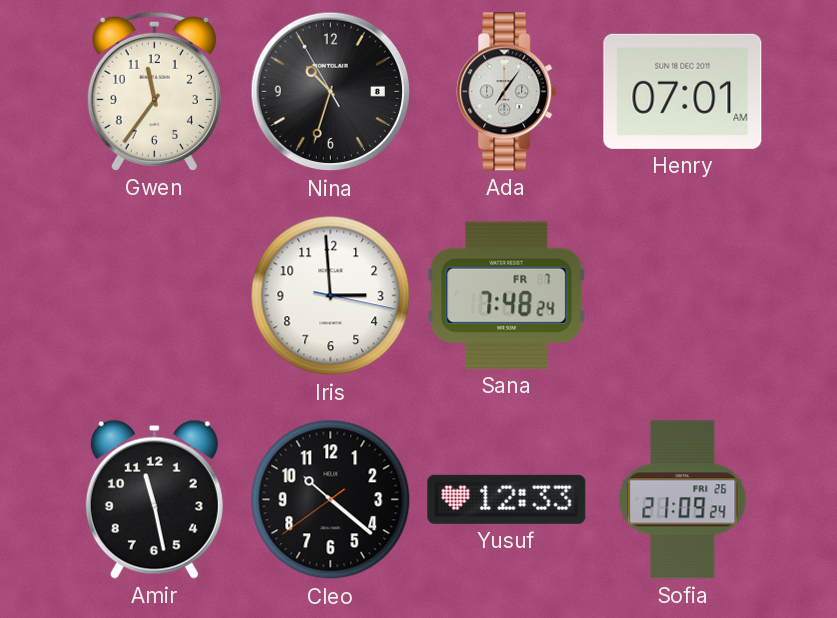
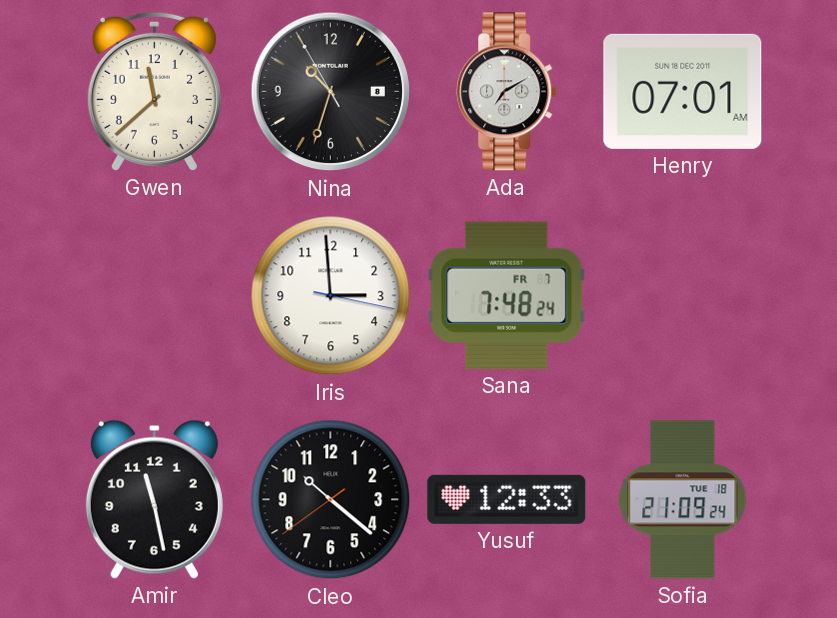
Gwen: 11:36 -> 11:38 (154, 91)
Ada: 7:06 -> 7:10 (507, 92)
Sofia date: FRI 26 -> TUE 18 (683, 500)
